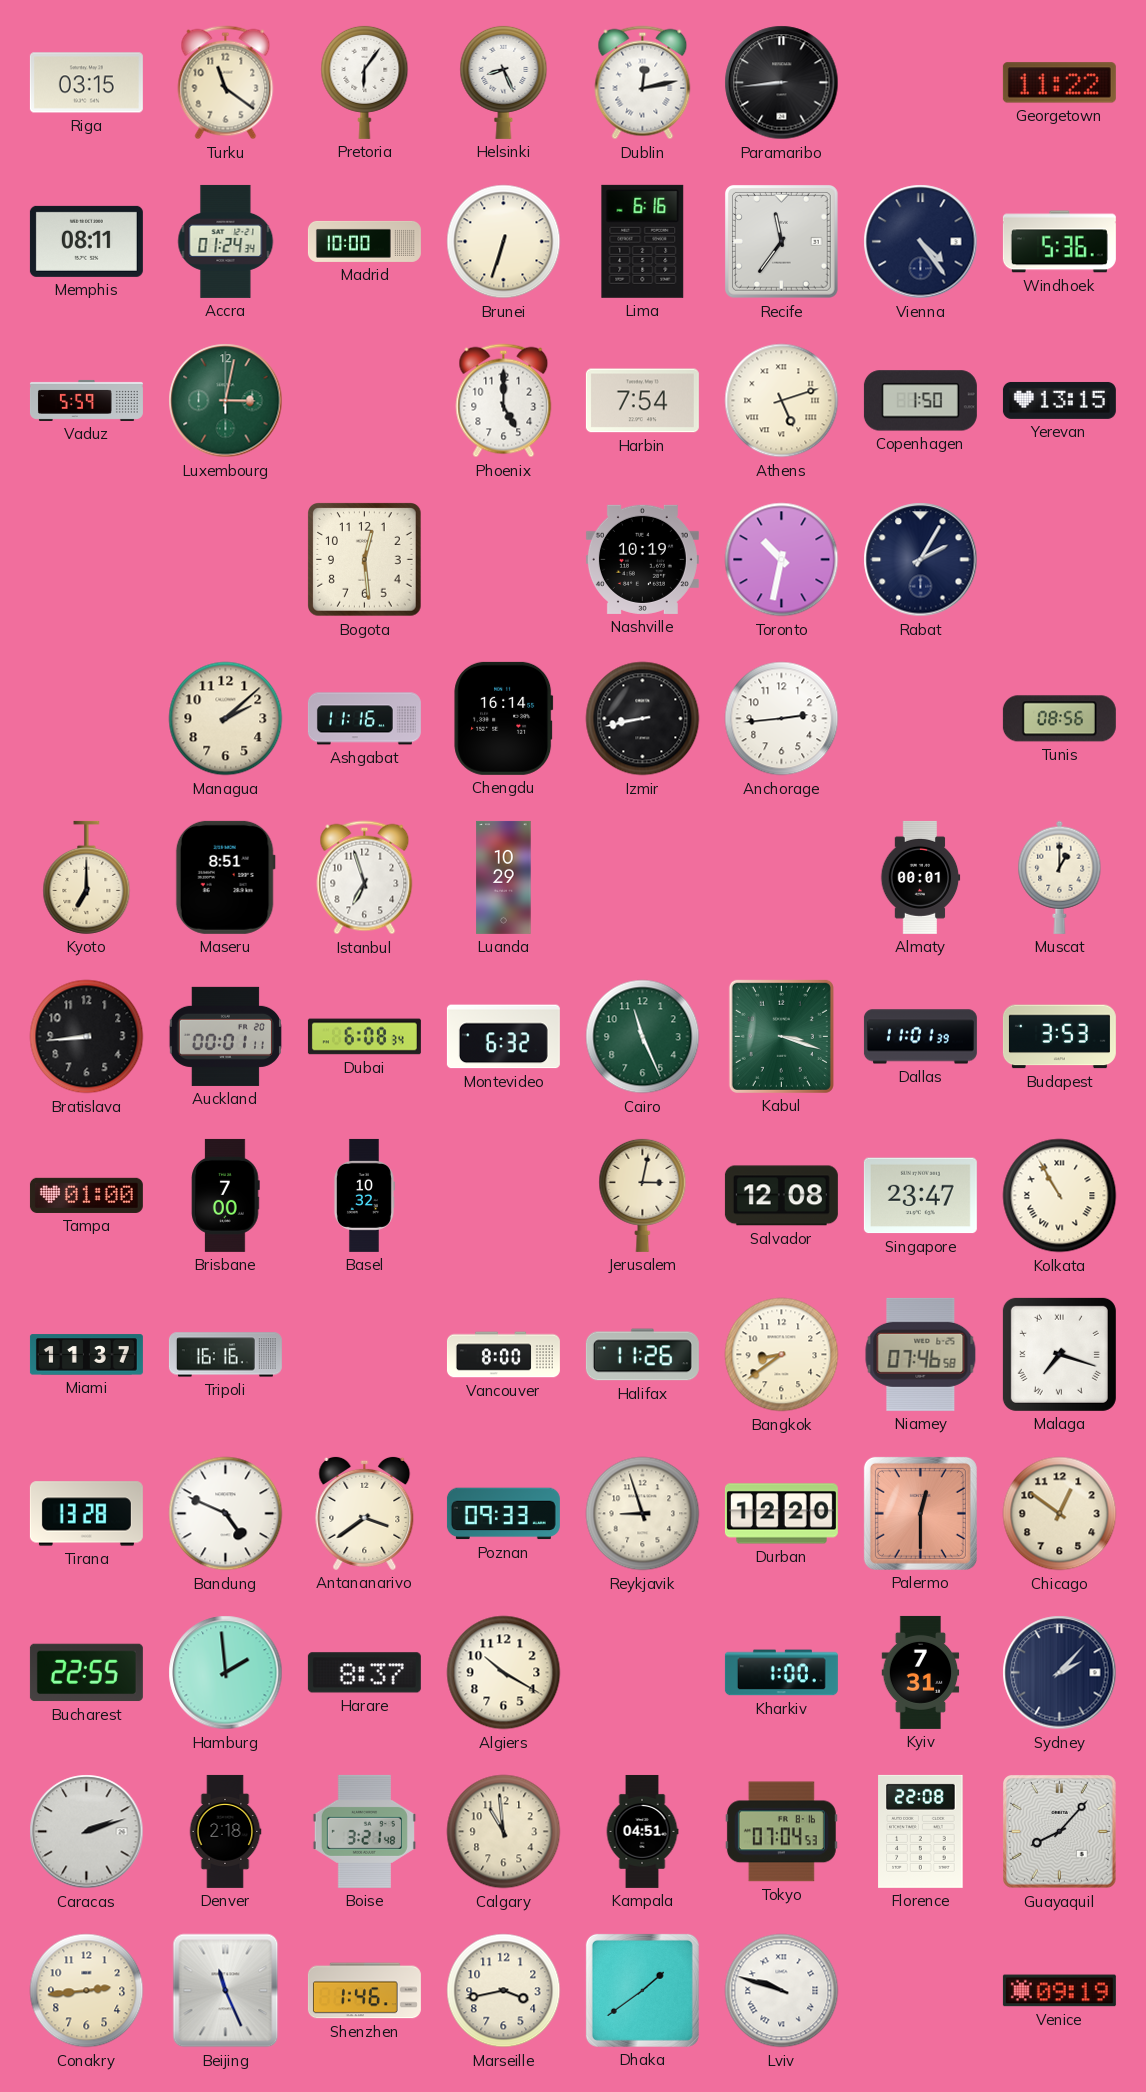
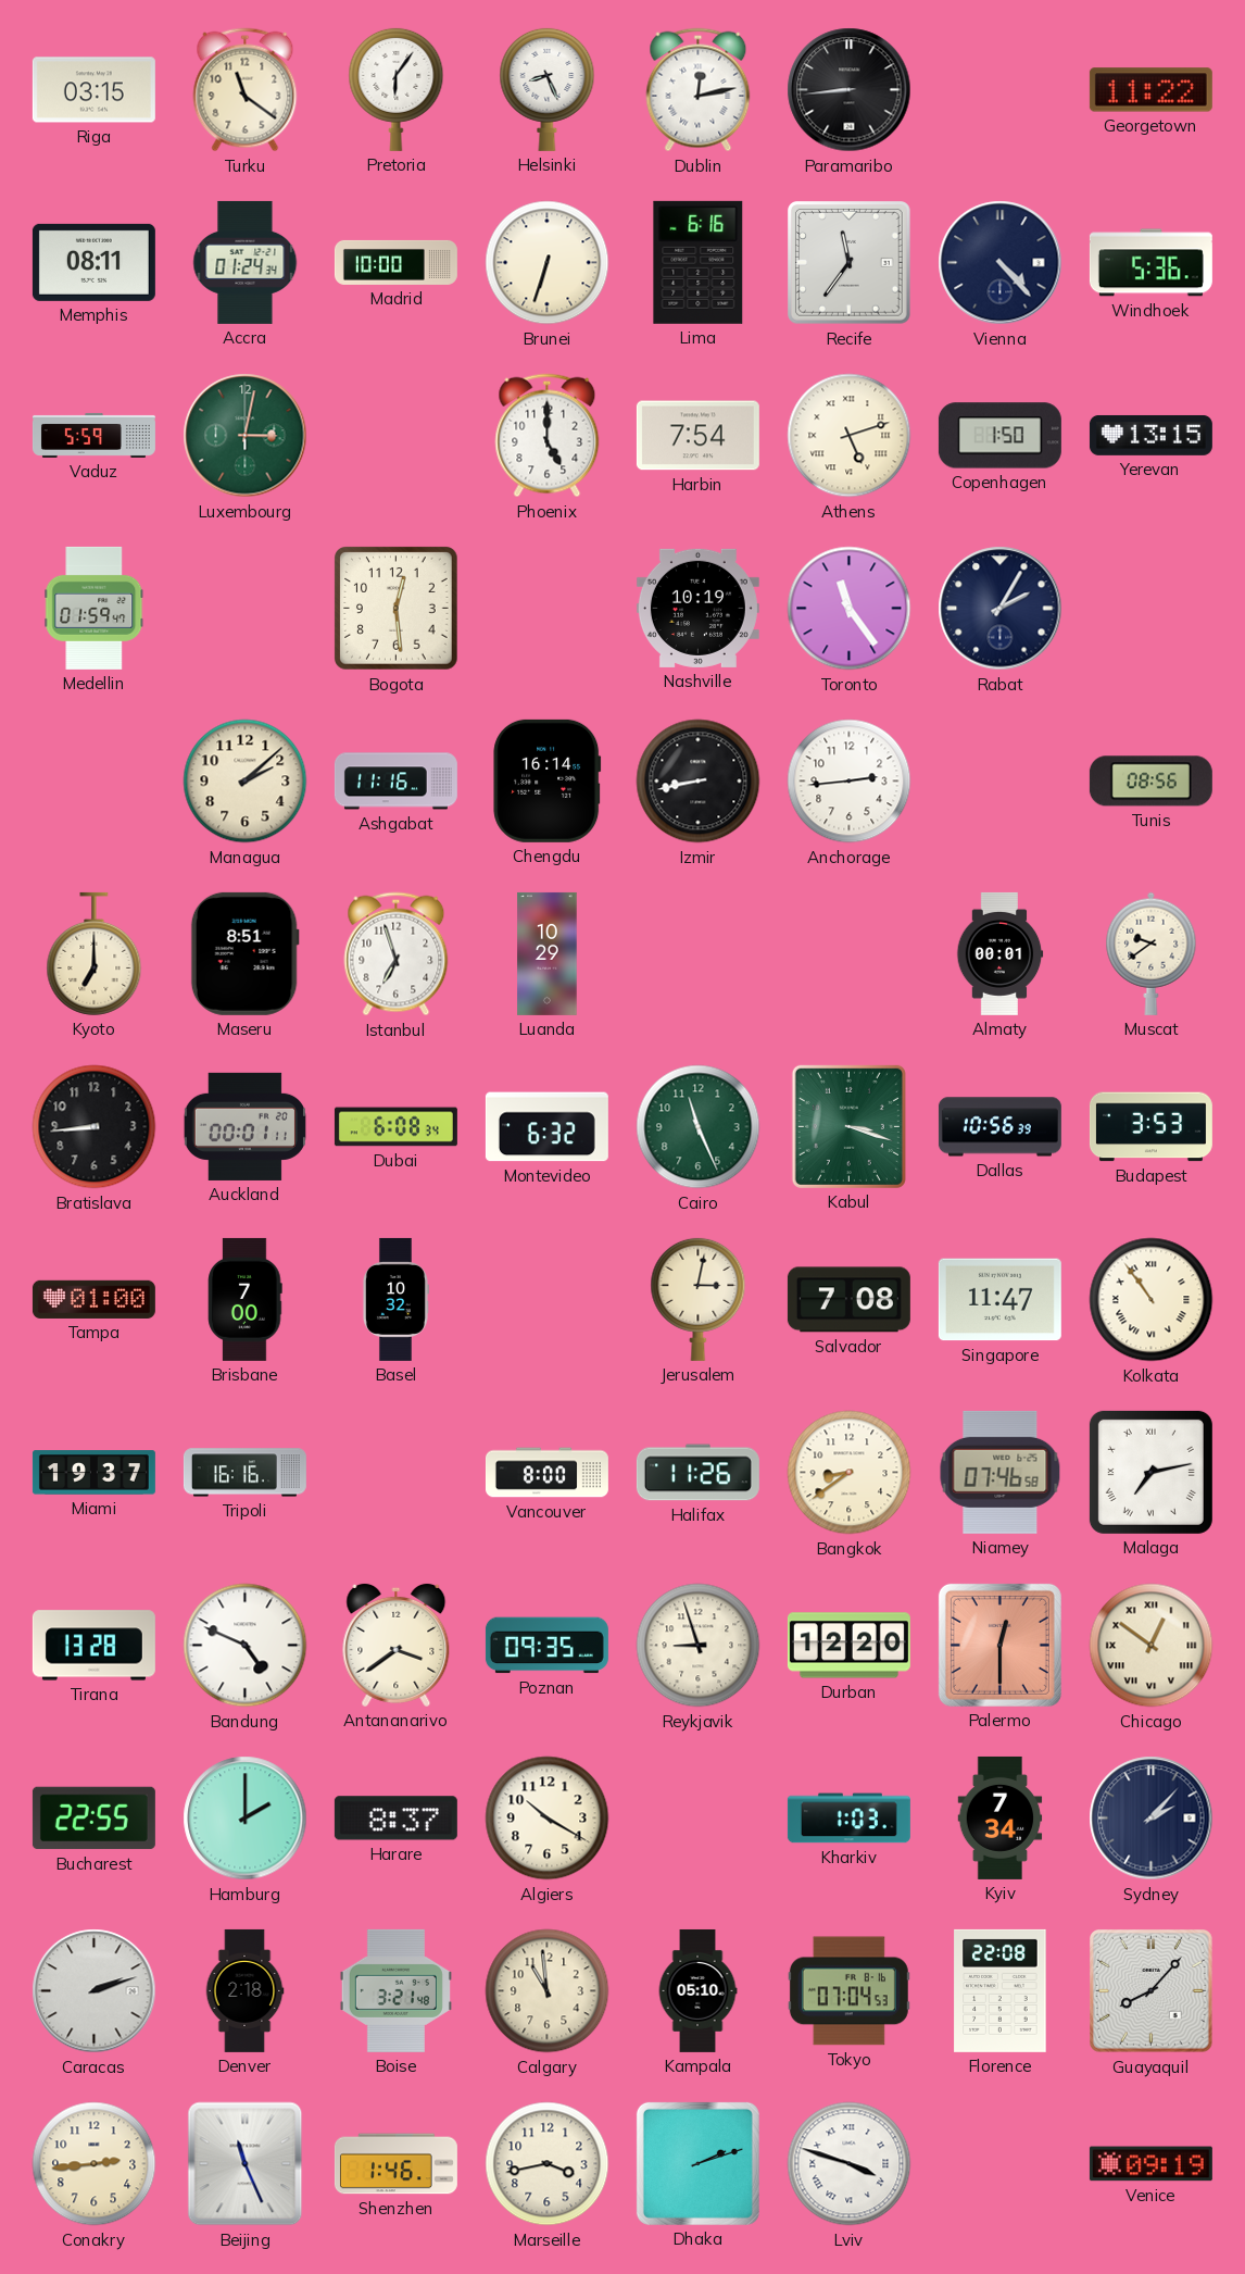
Vienna: 4:24 -> 4:23 (1001, 263)
Medellin: none -> 01:59 (95, 608)
Toronto: 10:32 -> 11:24 (850, 609)
Muscat: 1:00 -> 9:39 (1152, 953)
Dallas: 11:01 -> 10:56 (999, 1127)
Salvador: 12:08 -> 7:08 (848, 1300)
Singapore: 23:47 -> 11:47 (999, 1300)
Kolkata: 10:55 -> 10:54 (1152, 1300)
Miami: 11:37 -> 19:37 (93, 1473)
Malaga: 7:18 -> 7:13 (1150, 1472)
Poznan: 09:33 -> 09:35 (546, 1646)
Chicago numerals: Arabic -> Roman (1152, 1646)
Hamburg: 1:59 -> 2:00 (246, 1819)
Kharkiv: 1:00 -> 1:03 (848, 1819)
Kyiv: 7:31 -> 7:34 (1001, 1817)
Kampala: 04:51 -> 05:10 (697, 1990)
Dhaka: 1:39 -> 2:12 (697, 2163)
Lviv: 9:48 -> 3:48 (850, 2164)
